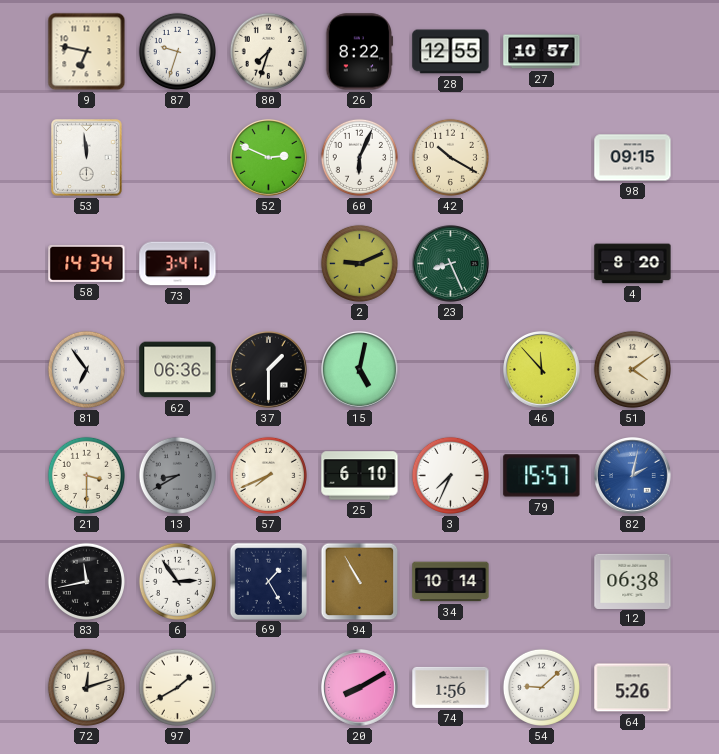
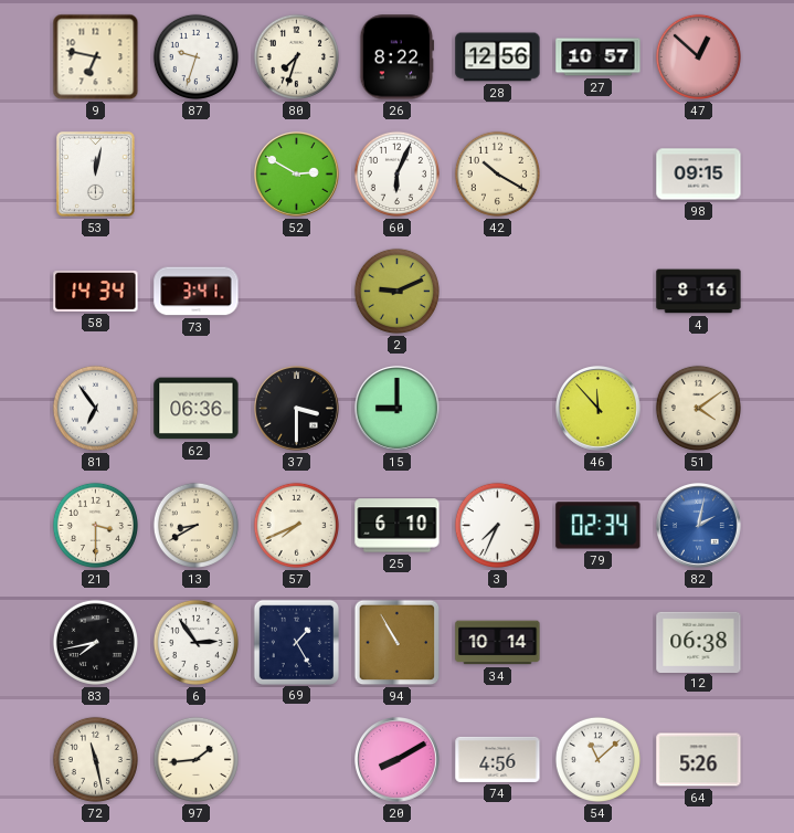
28: 12:55 -> 12:56 (498, 57)
47: none -> 12:52 (698, 56)
53: 11:59 -> 12:02 (96, 175)
52: 2:49 -> 2:50 (297, 175)
23: 8:26 -> none (451, 264)
4: 8:20 -> 8:16 (699, 292)
37: 1:30 -> 3:30 (297, 409)
15: 5:02 -> 9:00 (398, 409)
13 dial: grey -> cream (195, 525)
79: 15:57 -> 02:34 (599, 526)
83: 11:43 -> 7:43 (95, 642)
72: 12:12 -> 11:28 (95, 759)
97: 1:40 -> 1:44 (195, 759)
74: 1:56 -> 4:56 (498, 759)
54: 9:08 -> 11:08 (597, 759)
